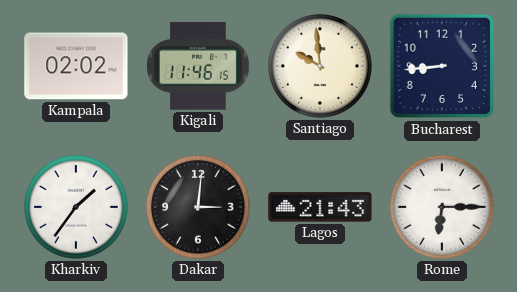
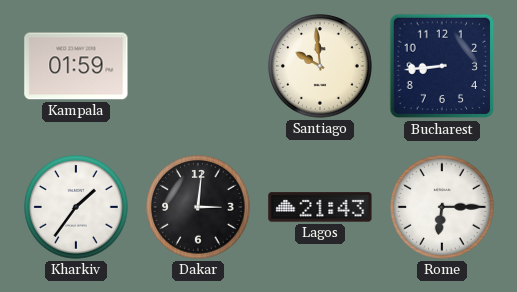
Kampala: 02:02 -> 01:59 (76, 66)
Kigali: 11:46 -> none (198, 66)
